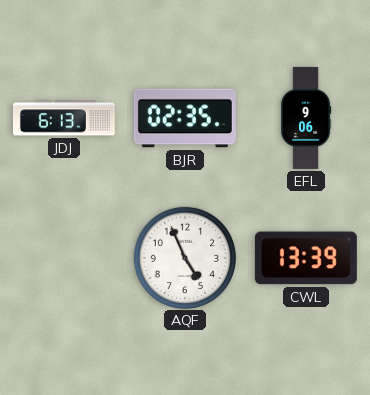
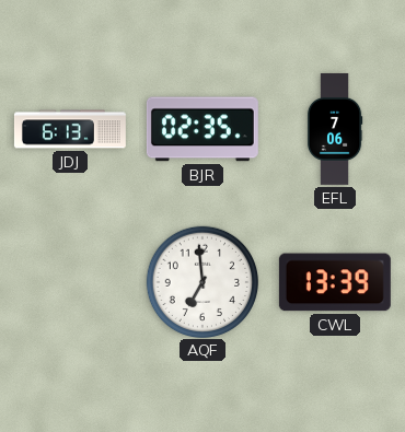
EFL: 9:06 -> 7:06 (335, 129)
AQF: 4:56 -> 6:59 (201, 281)
